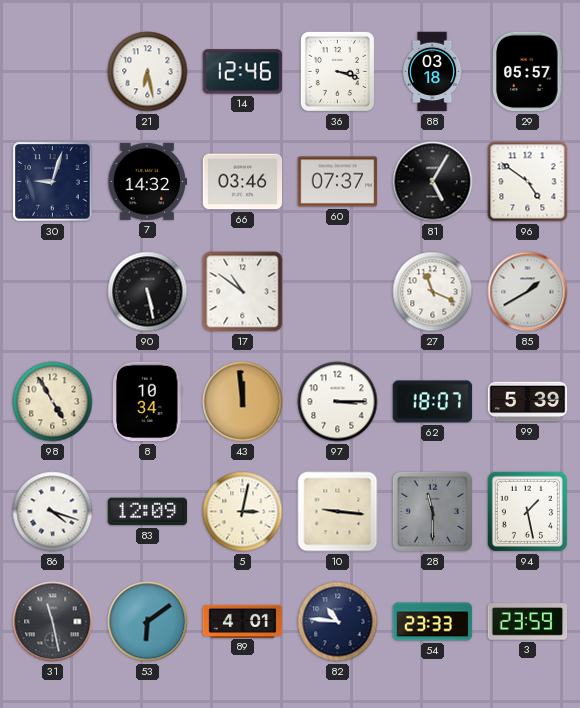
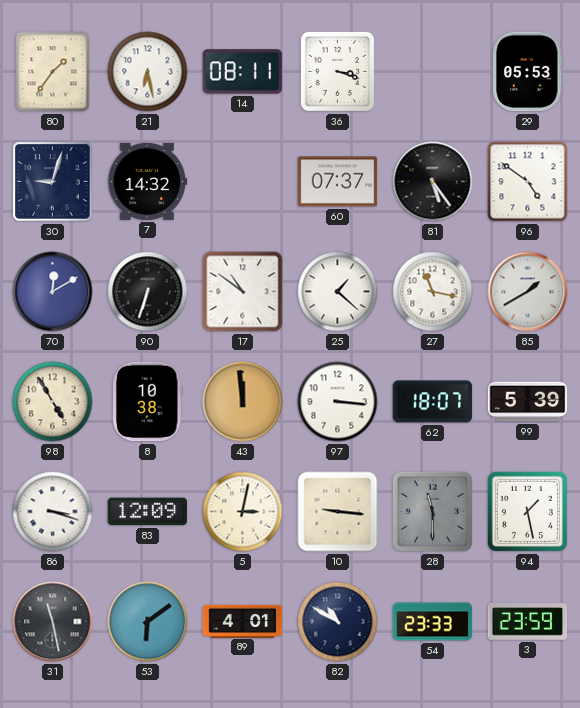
80: none -> 1:36 (53, 72)
14: 12:46 -> 08:11 (243, 72)
88: 03:18 -> none (432, 72)
29: 05:57 -> 05:53 (528, 72)
66: 03:46 -> none (243, 182)
81: 5:05 -> 5:24 (433, 182)
70: none -> 12:10 (53, 292)
90: 5:28 -> 6:33 (148, 292)
25: none -> 1:22 (338, 292)
27: 11:19 -> 11:17 (433, 292)
8: 10:34 -> 10:38 (148, 402)
97: 3:15 -> 3:16 (338, 402)
86: 4:18 -> 3:18 (53, 512)
82: 10:46 -> 10:50 (338, 622)
